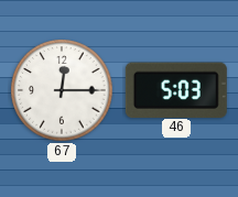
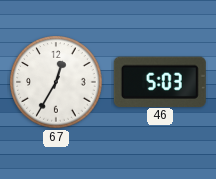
67: 12:15 -> 12:35 (56, 82)
